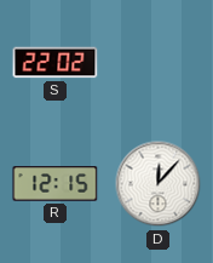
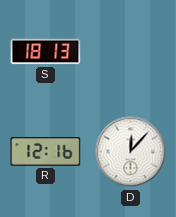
S: 22:02 -> 18:13 (46, 52)
R: 12:15 -> 12:16 (46, 152)
